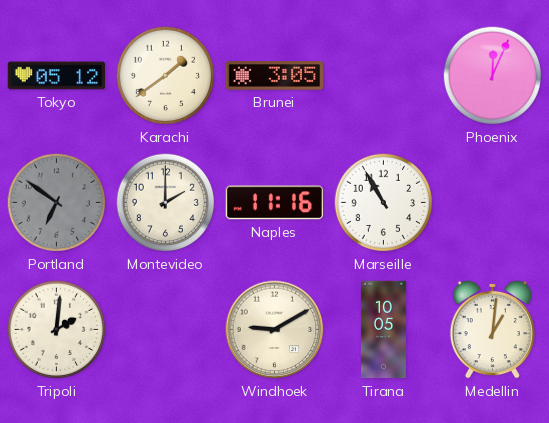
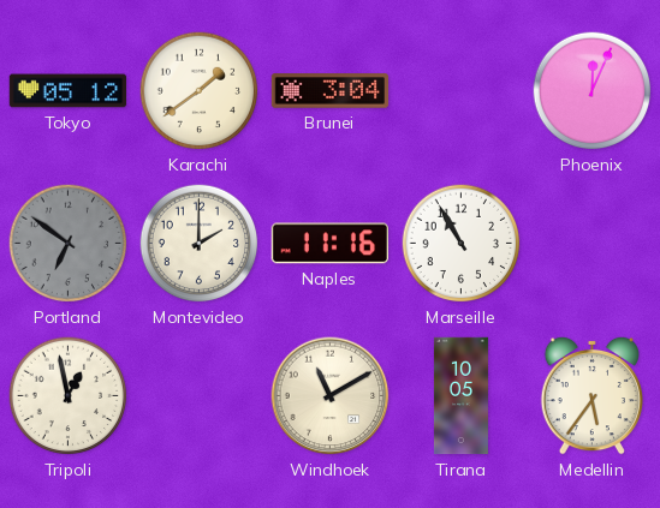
Brunei: 3:05 -> 3:04 (331, 91)
Tripoli: 2:01 -> 12:58 (69, 396)
Windhoek: 9:10 -> 11:10 (331, 396)
Medellin: 1:01 -> 5:36 (591, 395)
